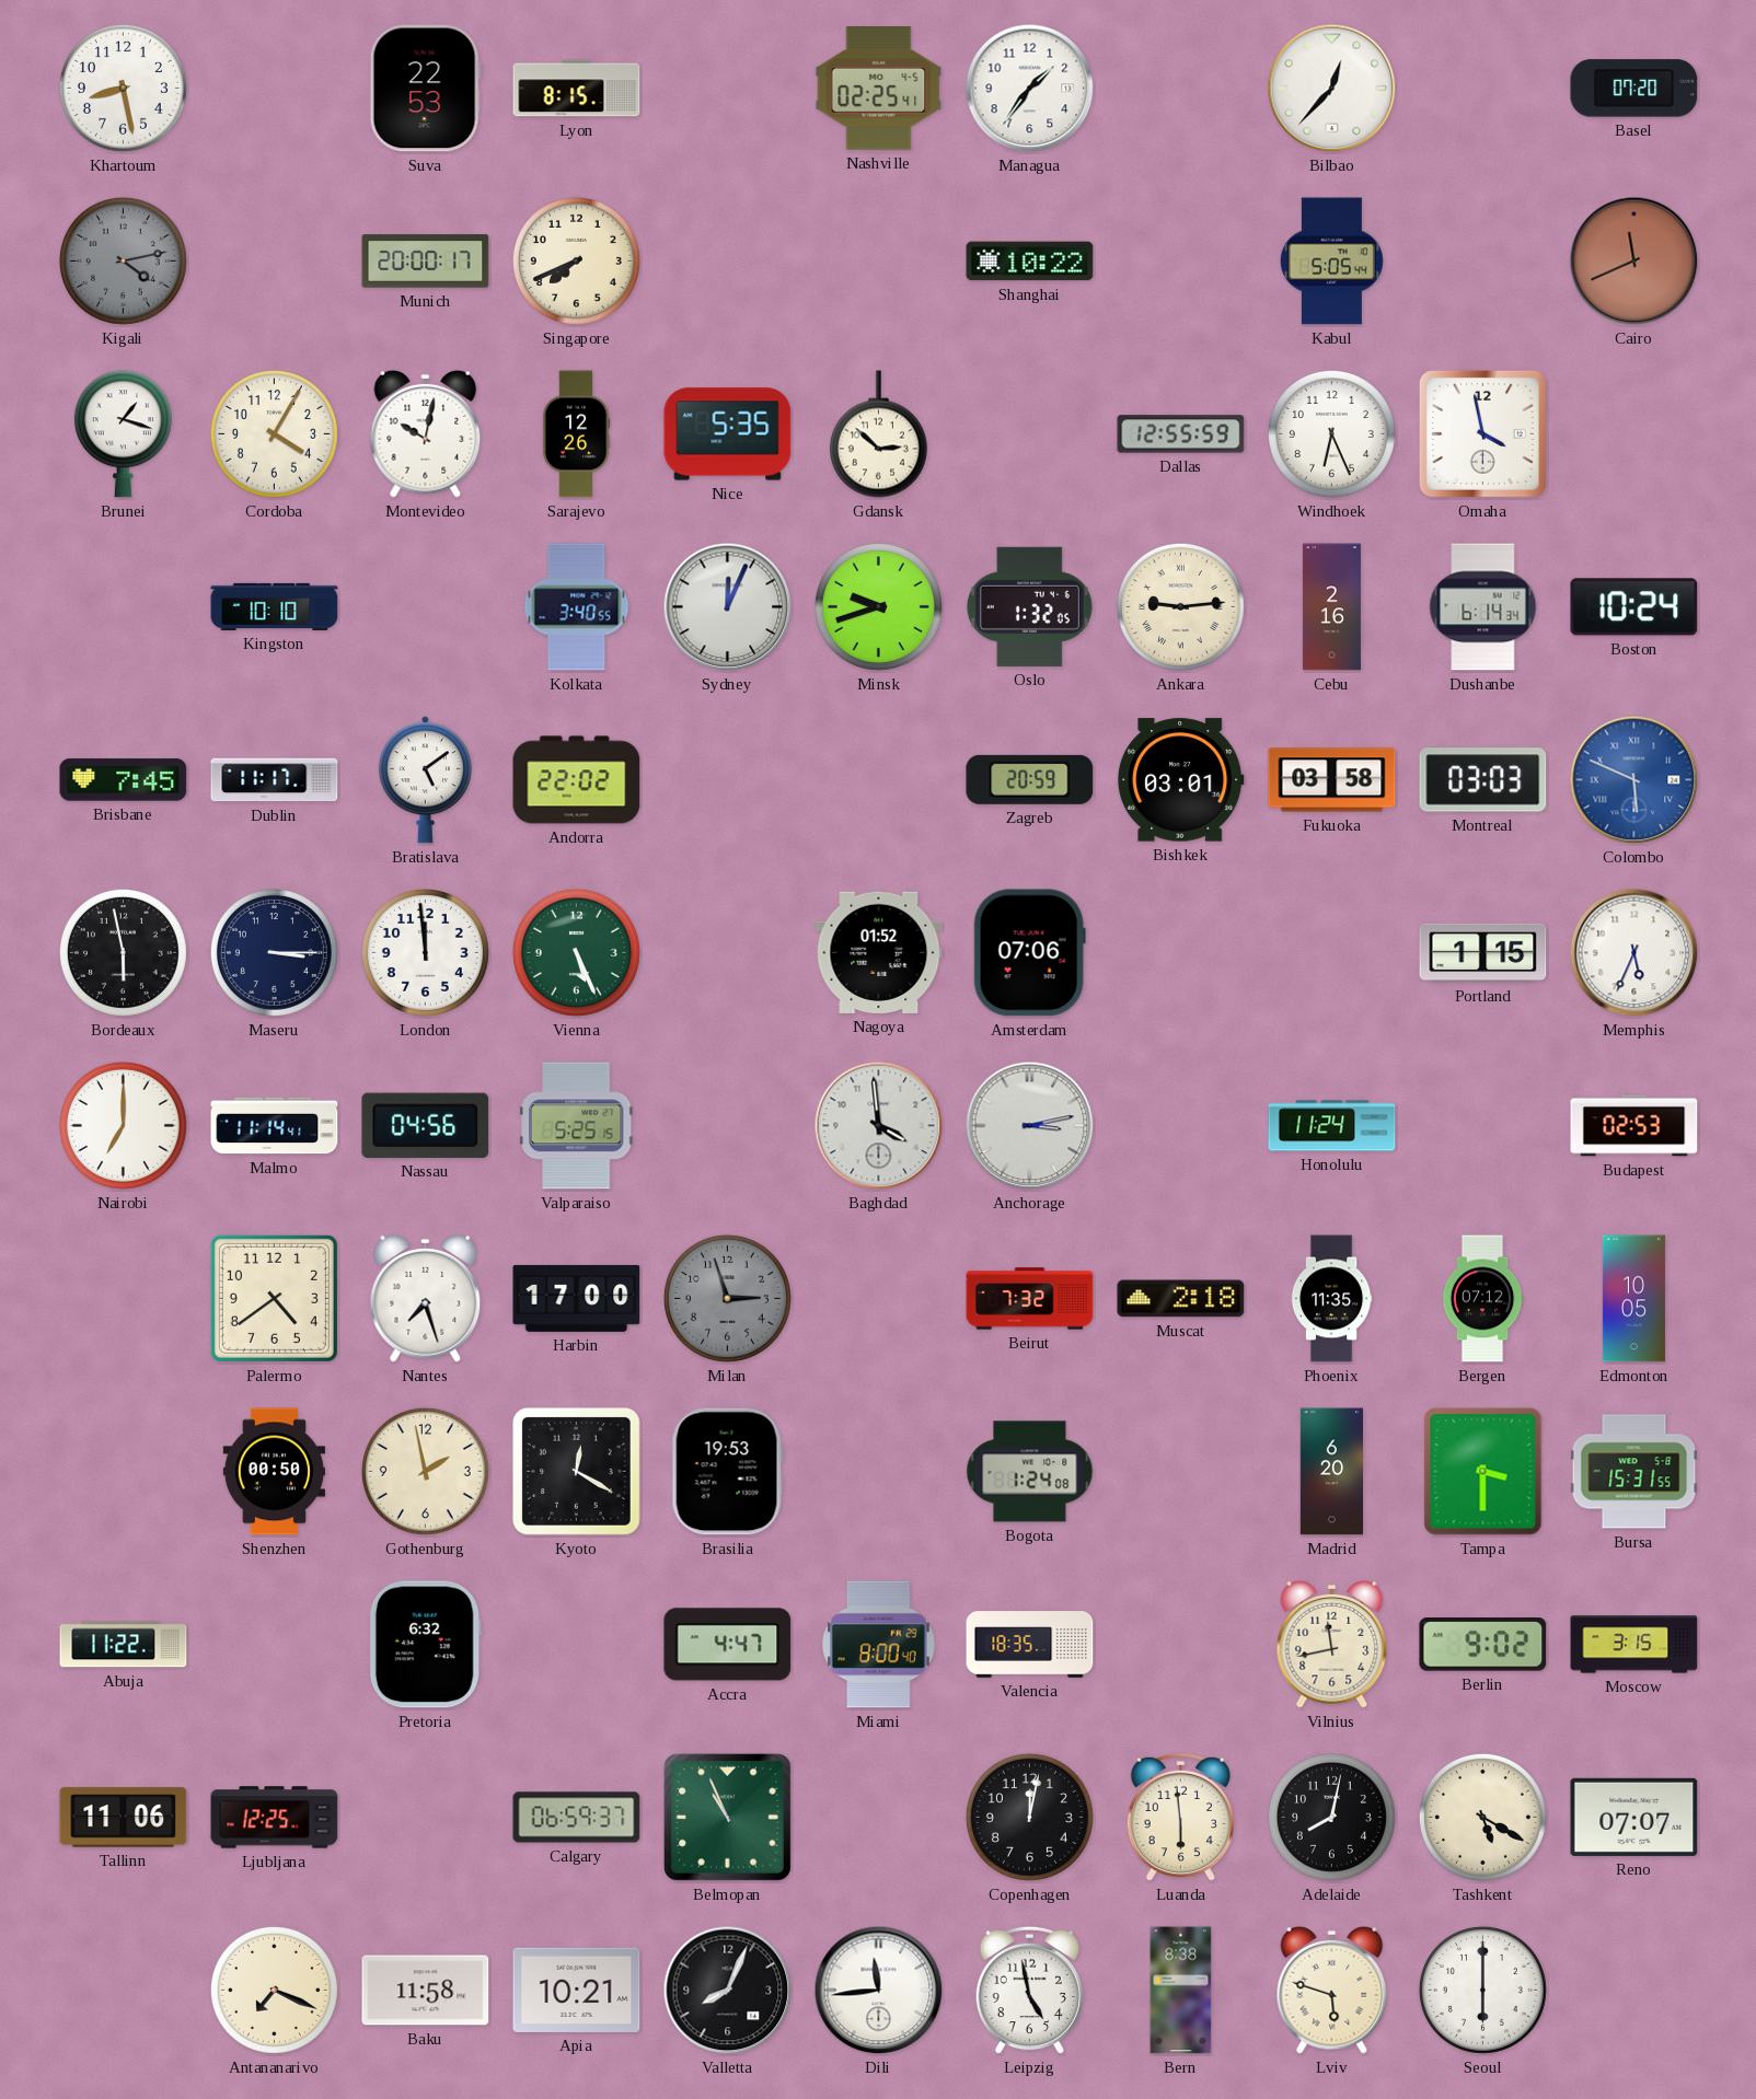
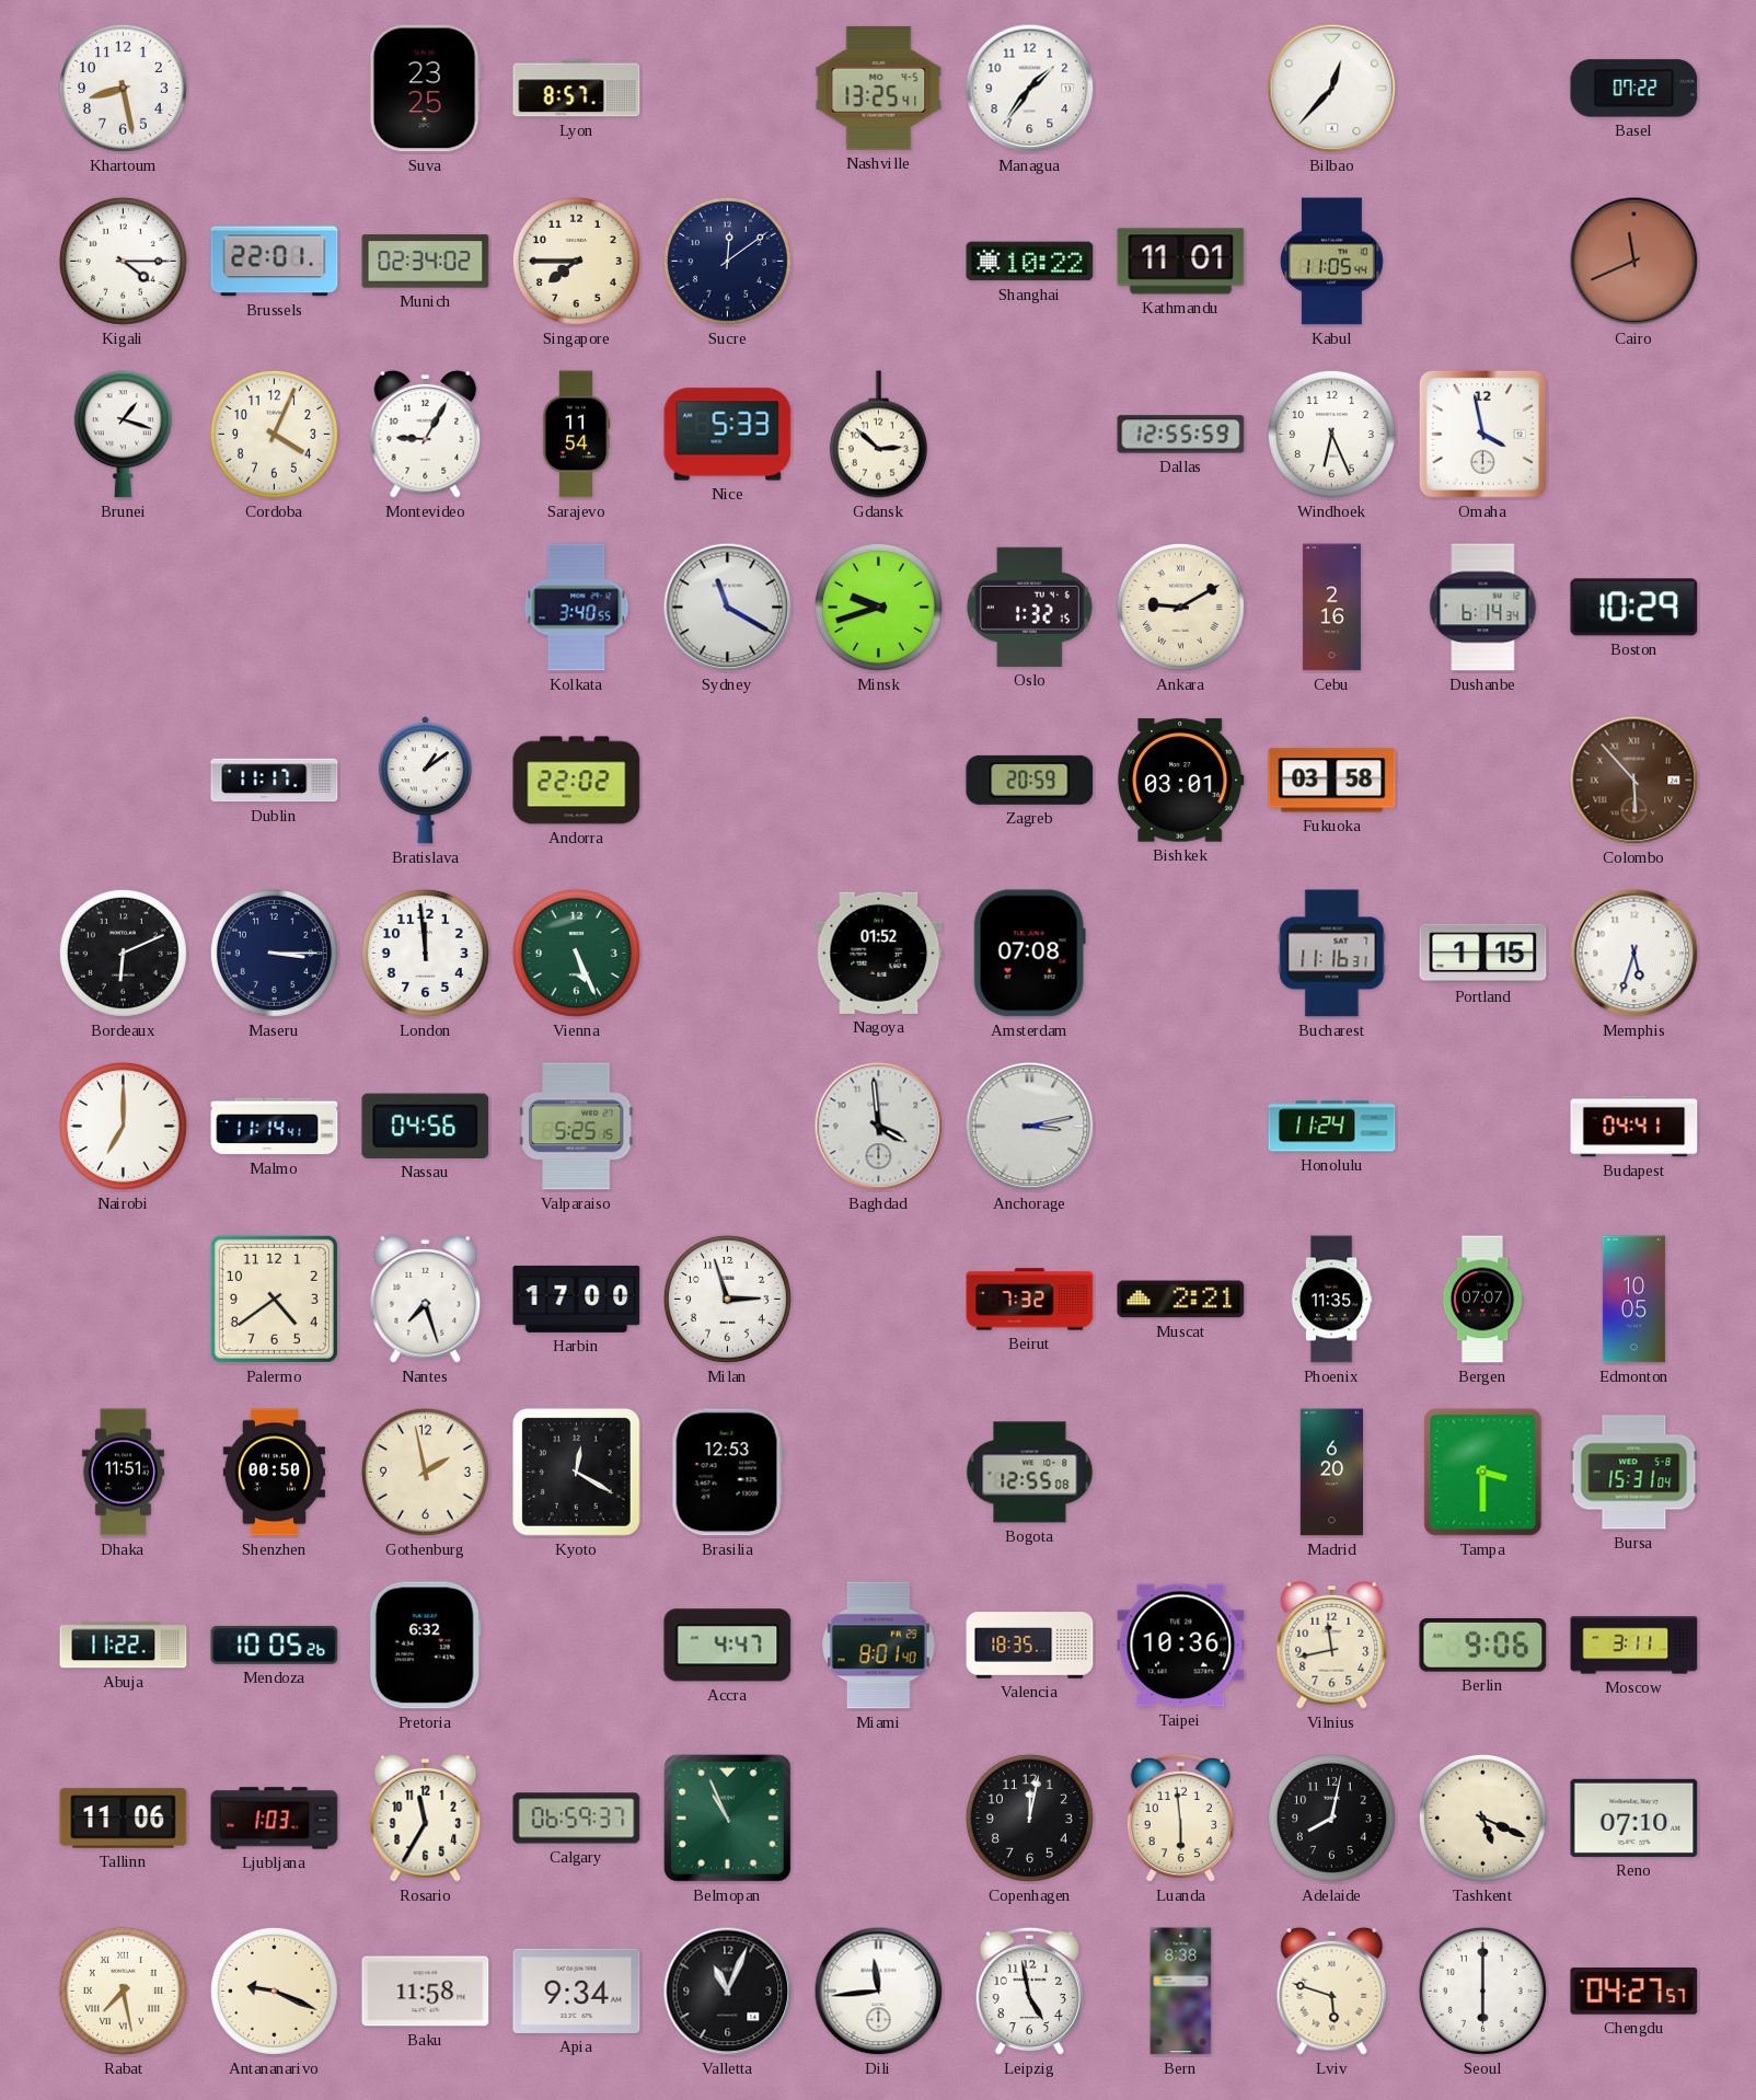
Suva: 22:53 -> 23:25 (425, 89)
Lyon: 8:15 -> 8:57 (577, 89)
Nashville: 02:25 -> 13:25 (879, 89)
Basel: 07:20 -> 07:22 (1634, 89)
Kigali: 4:13 -> 4:15 (123, 261)
Kigali dial: grey -> white (123, 261)
Brussels: none -> 22:01 (275, 262)
Munich: 20:00 -> 02:34 (426, 262)
Singapore: 7:41 -> 7:45 (576, 261)
Sucre: none -> 12:09 (727, 261)
Kathmandu: none -> 11:01 (1181, 262)
Kabul: 5:05 -> 11:05 (1331, 262)
Cordoba: 4:05 -> 4:04 (274, 434)
Montevideo: 10:02 -> 9:05 (426, 434)
Sarajevo: 12:26 -> 11:54 (576, 435)
Nice: 5:35 -> 5:33 (728, 435)
Kingston: 10:10 -> none (275, 606)
Sydney: 12:04 -> 11:20 (728, 608)
Oslo: 1:32:05 -> 1:32:15 (1029, 607)
Ankara: 9:14 -> 9:10 (1180, 607)
Boston: 10:24 -> 10:29 (1634, 608)
Brisbane: 7:45 -> none (124, 780)
Bratislava: 5:09 -> 1:09 (425, 781)
Montreal: 03:03 -> none (1483, 780)
Colombo: 5:49 -> 5:53 (1634, 781)
Colombo dial: blue -> brown (1634, 781)
Bordeaux: 5:58 -> 6:11 (123, 953)
Amsterdam: 07:06 -> 07:08 (1029, 954)
Bucharest: none -> 11:16 (1332, 954)
Memphis: 5:34 -> 5:33 (1634, 954)
Budapest: 02:53 -> 04:41 (1634, 1127)
Milan dial: grey -> white (727, 1299)
Muscat: 2:18 -> 2:21 (1181, 1300)
Bergen: 07:12 -> 07:07 (1482, 1300)
Dhaka: none -> 11:51 (123, 1473)
Brasilia: 19:53 -> 12:53 (727, 1473)
Bogota: 1:24 -> 12:55 (1030, 1473)
Bursa: 15:31:55 -> 15:31:04 (1634, 1473)
Mendoza: none -> 10:05 (275, 1645)
Miami: 8:00 -> 8:01 (879, 1646)
Taipei: none -> 10:36 (1181, 1646)
Berlin: 9:02 -> 9:06 (1483, 1646)
Moscow: 3:15 -> 3:11 (1634, 1646)
Ljubljana: 12:25 -> 1:03 (275, 1819)
Rosario: none -> 11:35 (426, 1818)
Tashkent: 5:20 -> 5:19 (1482, 1818)
Reno: 07:07 -> 07:10 (1634, 1818)
Rabat: none -> 7:28 (123, 1991)
Antananarivo: 7:19 -> 9:19 (274, 1991)
Apia: 10:21 -> 9:34 (577, 1991)
Valletta: 8:04 -> 11:04 (728, 1992)
Chengdu: none -> 04:27 (1634, 1992)
